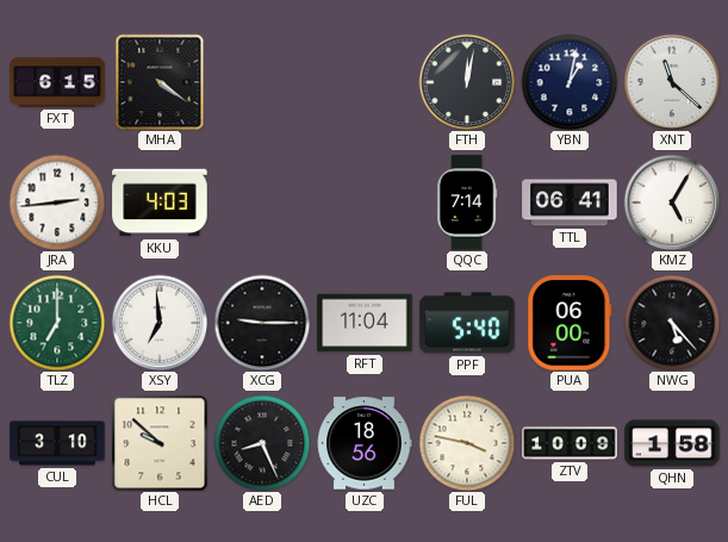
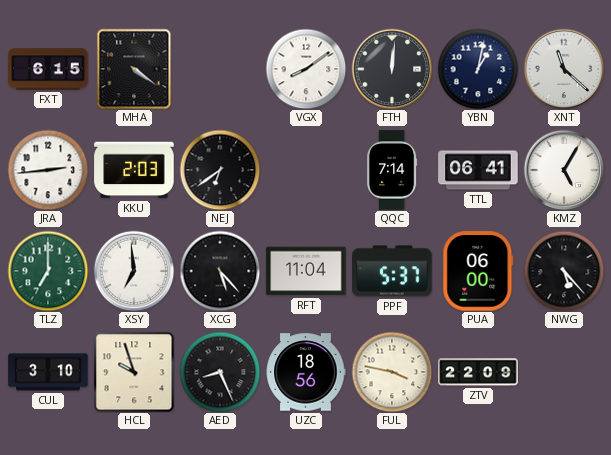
VGX: none -> 8:09 (306, 69)
FTH: 12:02 -> 12:01 (392, 69)
KKU: 4:03 -> 2:03 (134, 170)
NEJ: none -> 6:39 (220, 170)
XCG: 9:15 -> 5:23 (220, 271)
PPF: 5:40 -> 5:37 (392, 271)
HCL: 9:52 -> 9:57 (134, 372)
ZTV: 10:09 -> 22:09 (478, 372)
QHN: 1:58 -> none (672, 443)
